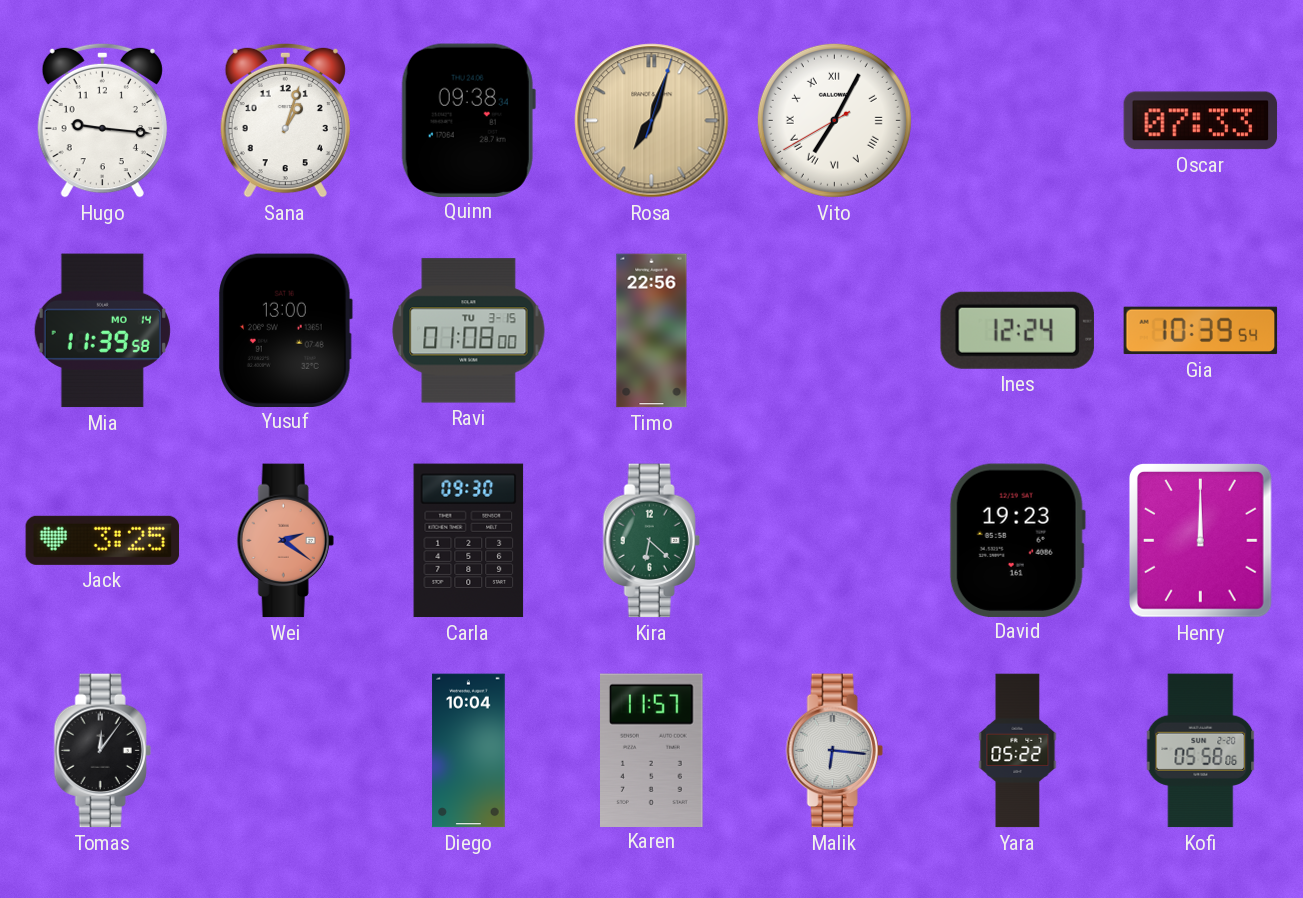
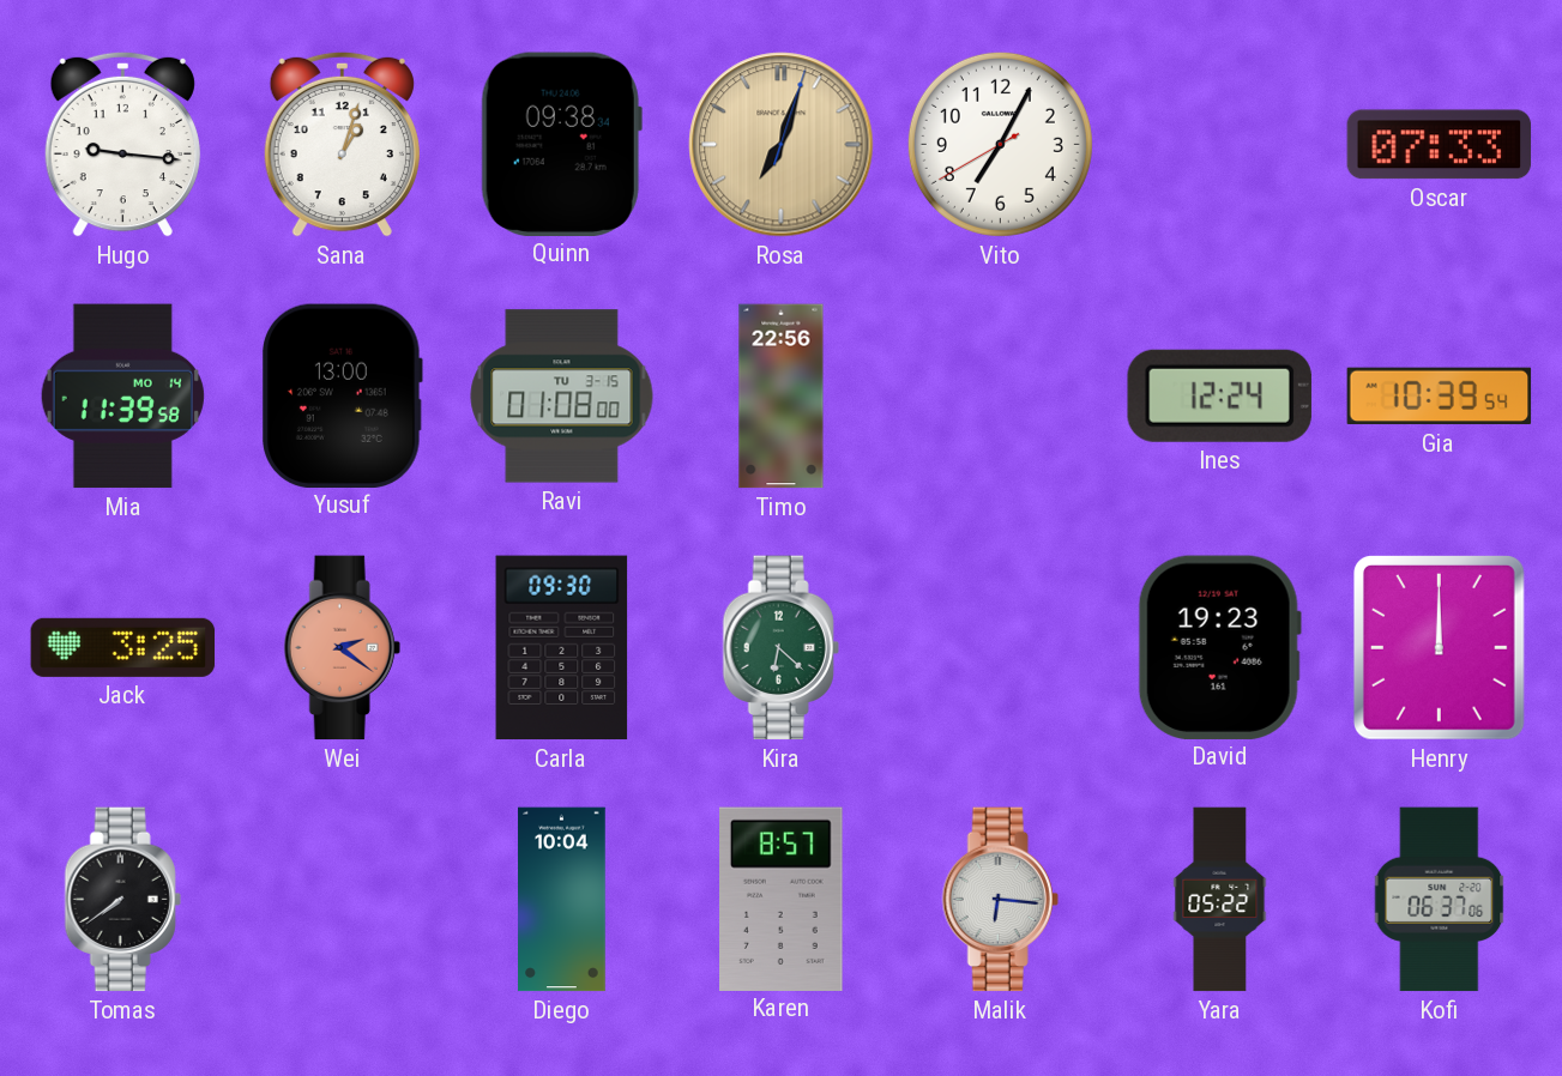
Vito numerals: Roman -> Arabic (1000, 144)
Tomas: 12:06 -> 7:39 (122, 900)
Karen: 11:57 -> 8:57 (782, 899)
Kofi: 05:58 -> 06:37 (1440, 900)
